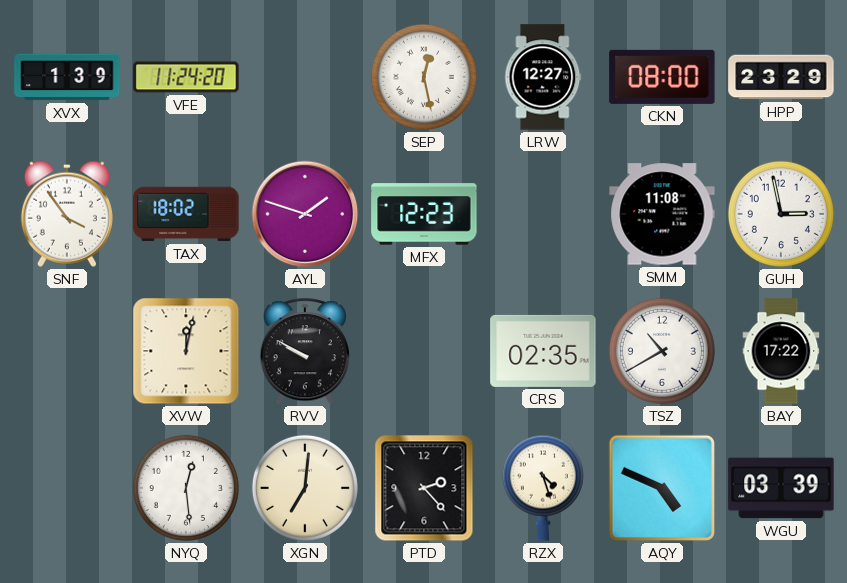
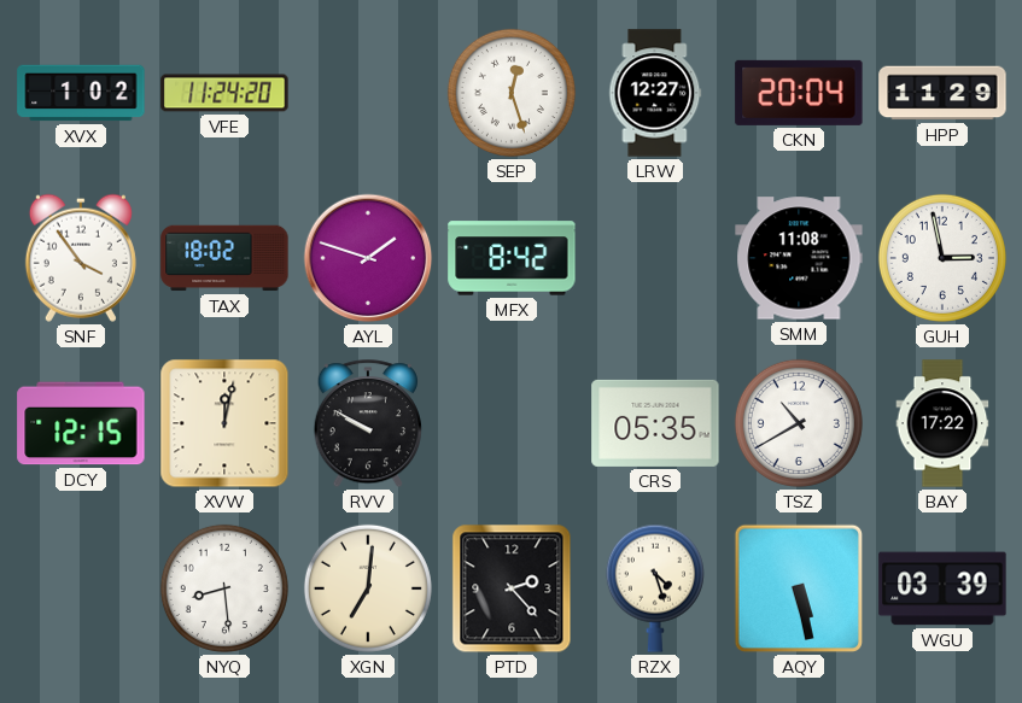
XVX: 1:39 -> 1:02 (81, 93)
SEP: 12:28 -> 12:27 (512, 93)
CKN: 08:00 -> 20:04 (799, 93)
HPP: 23:29 -> 11:29 (942, 93)
MFX: 12:23 -> 8:42 (512, 258)
DCY: none -> 12:15 (81, 423)
CRS: 02:35 -> 05:35 (655, 423)
NYQ: 12:29 -> 8:29 (224, 588)
AQY: 4:49 -> 5:28 (799, 588)
